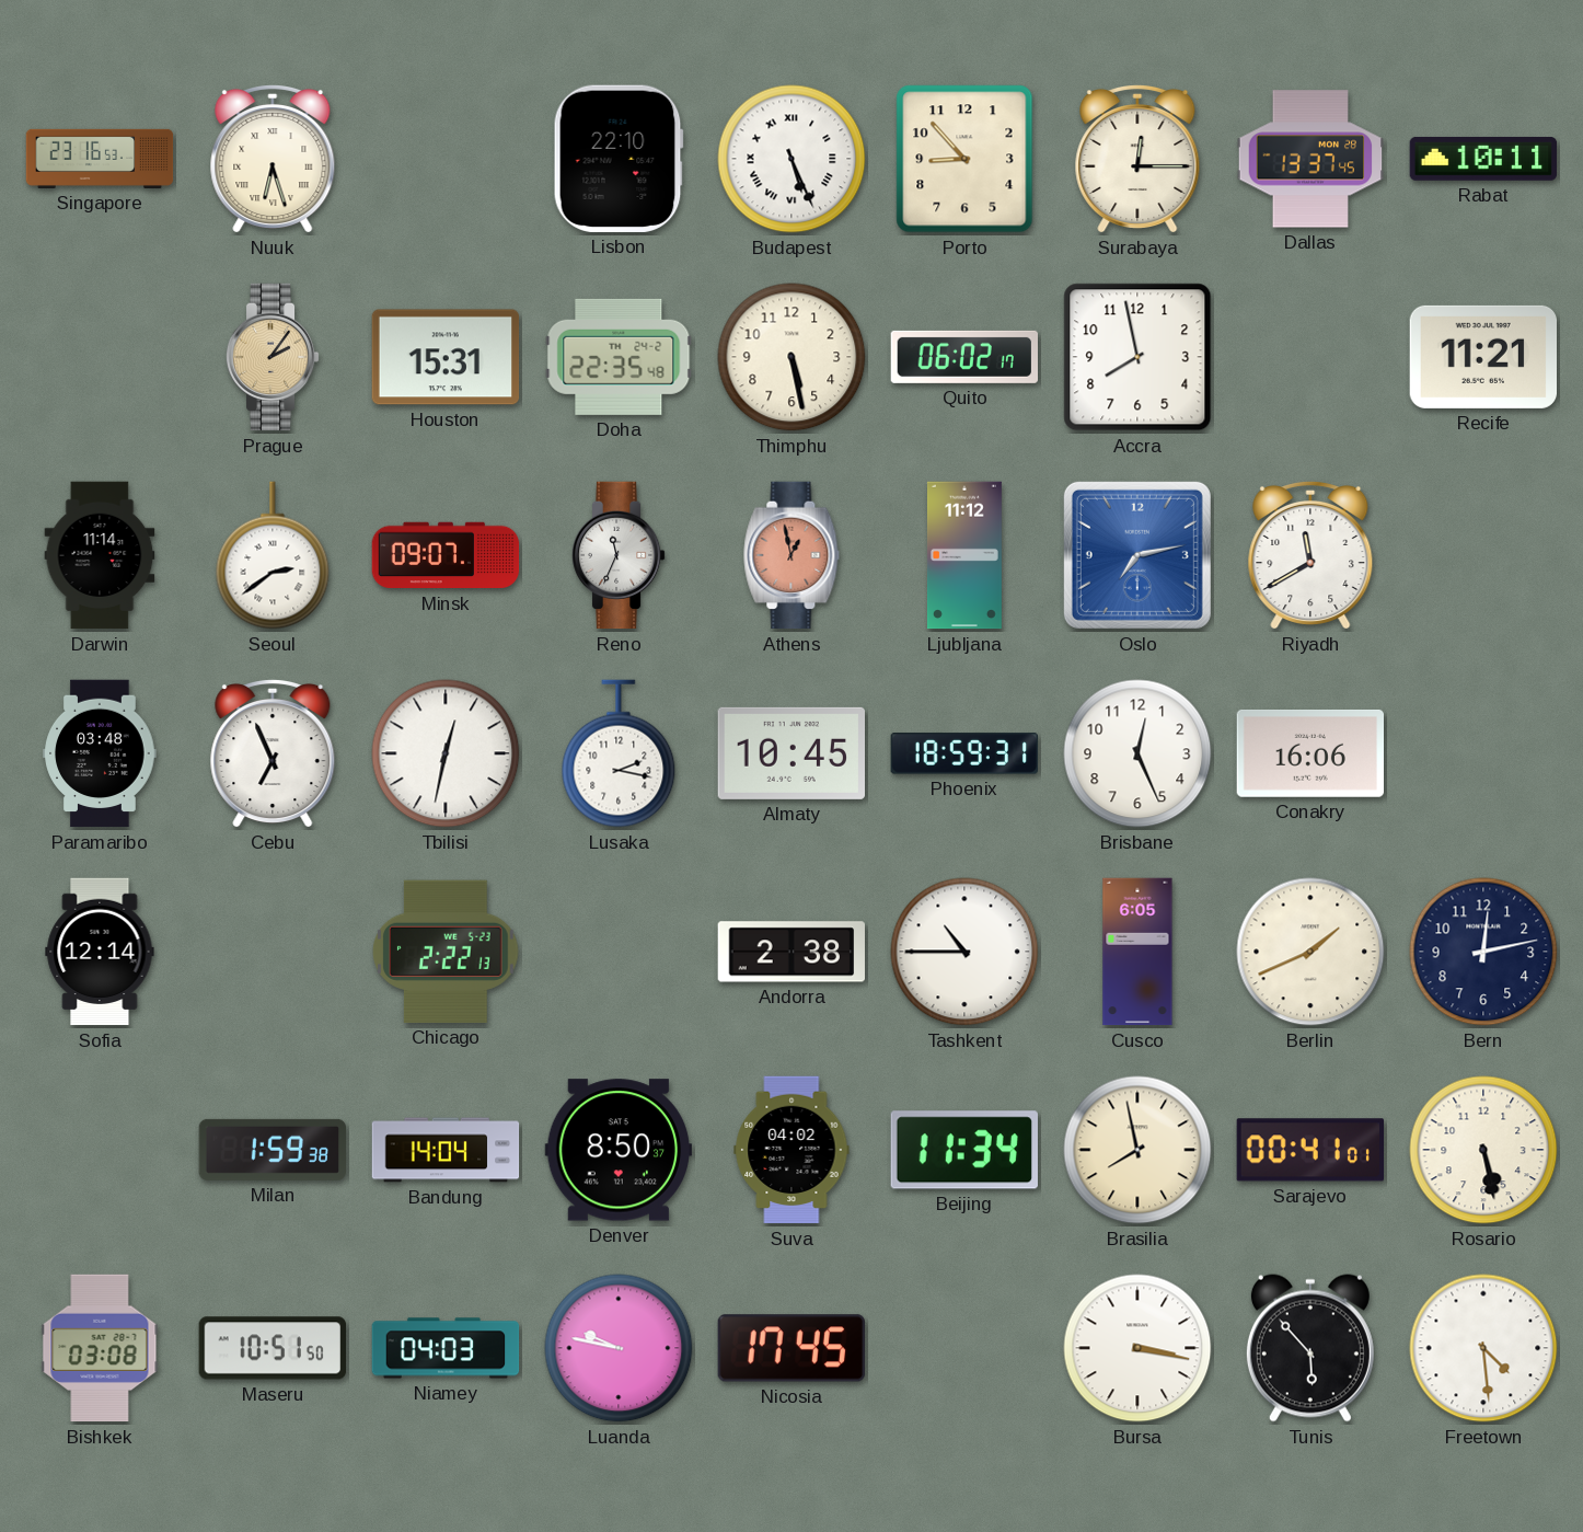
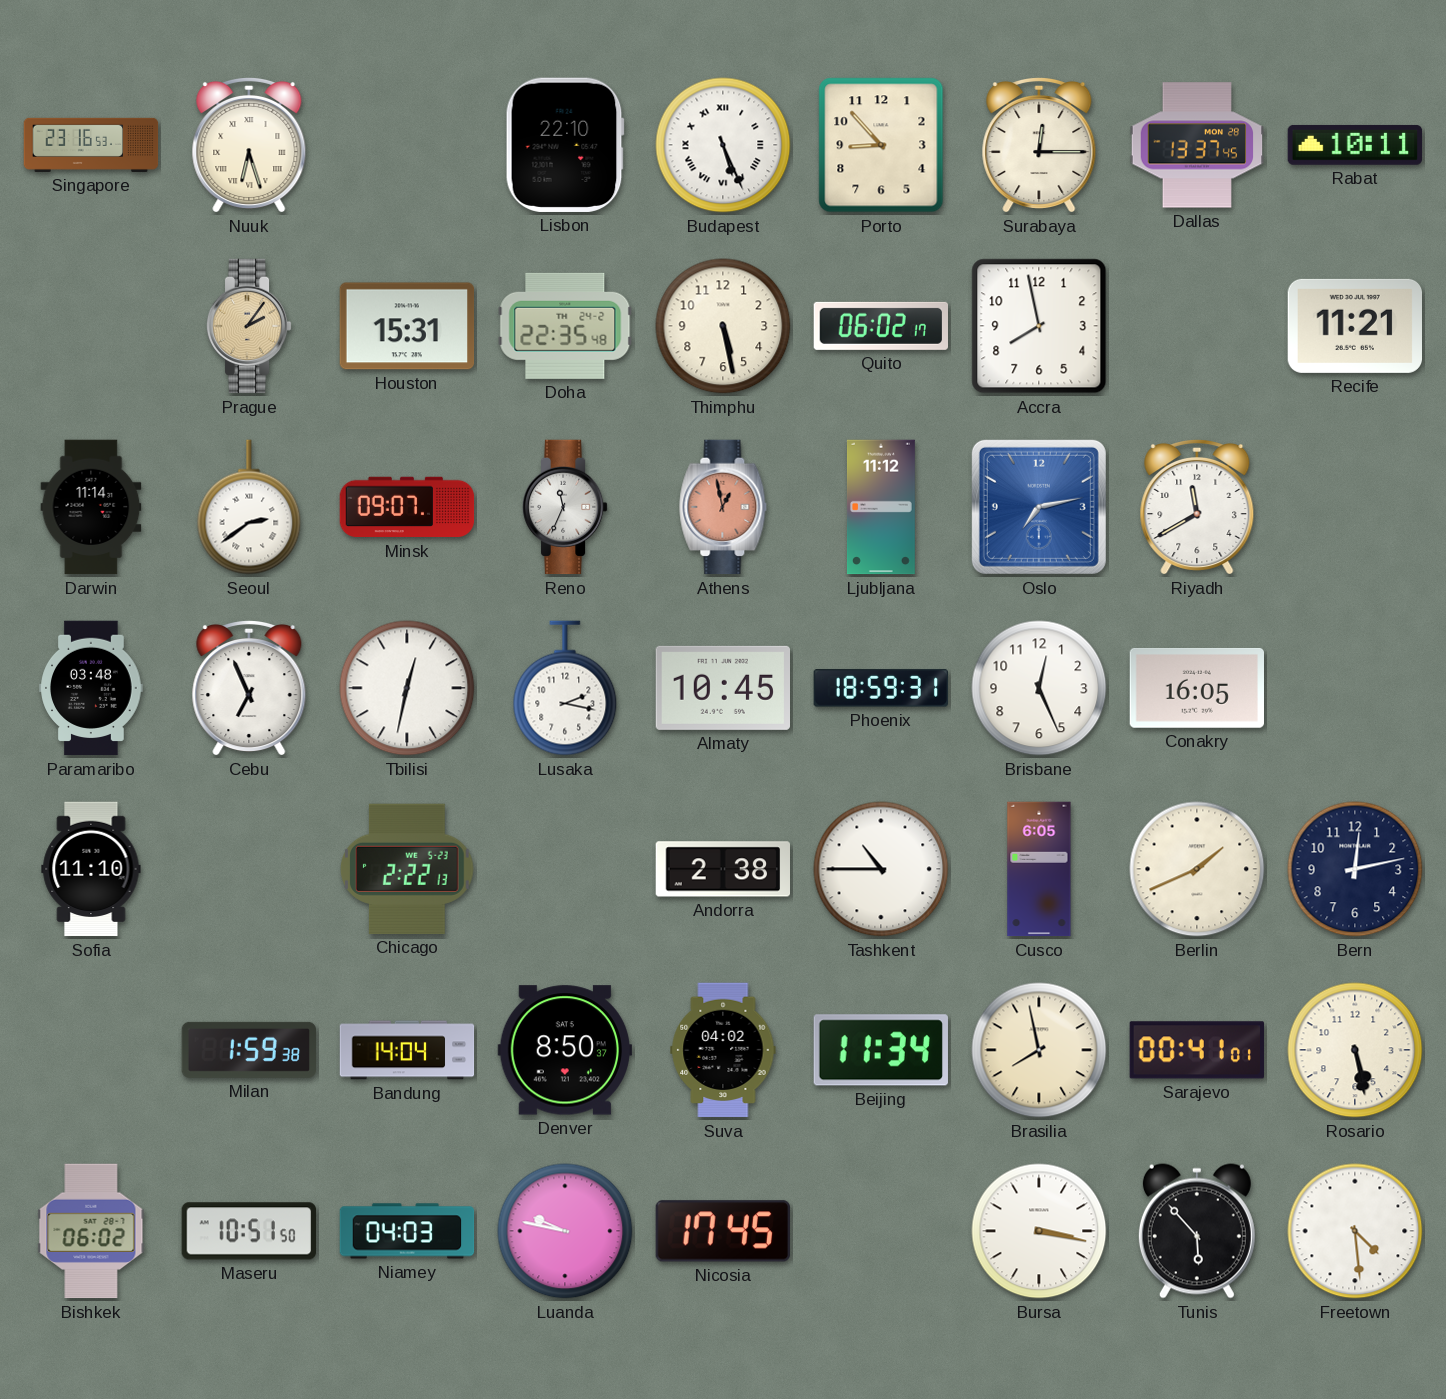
Conakry: 16:06 -> 16:05 (1196, 688)
Sofia: 12:14 -> 11:10 (91, 869)
Bishkek: 03:08 -> 06:02 (91, 1231)
